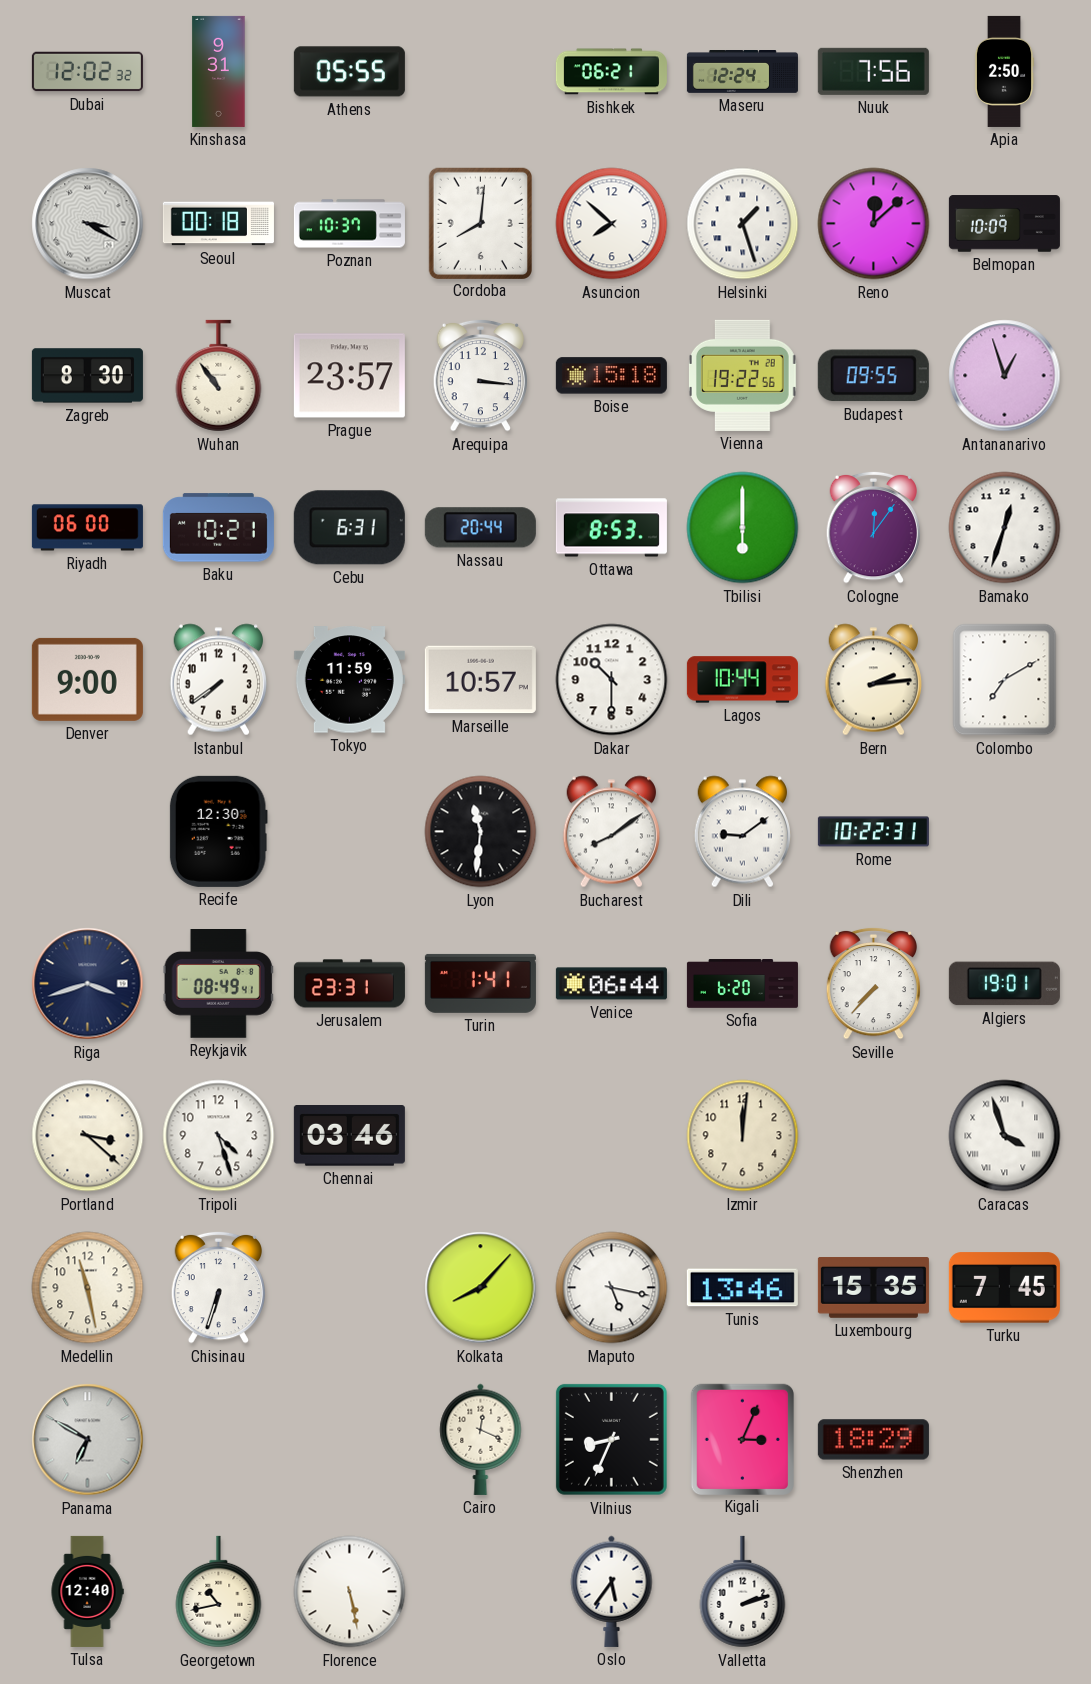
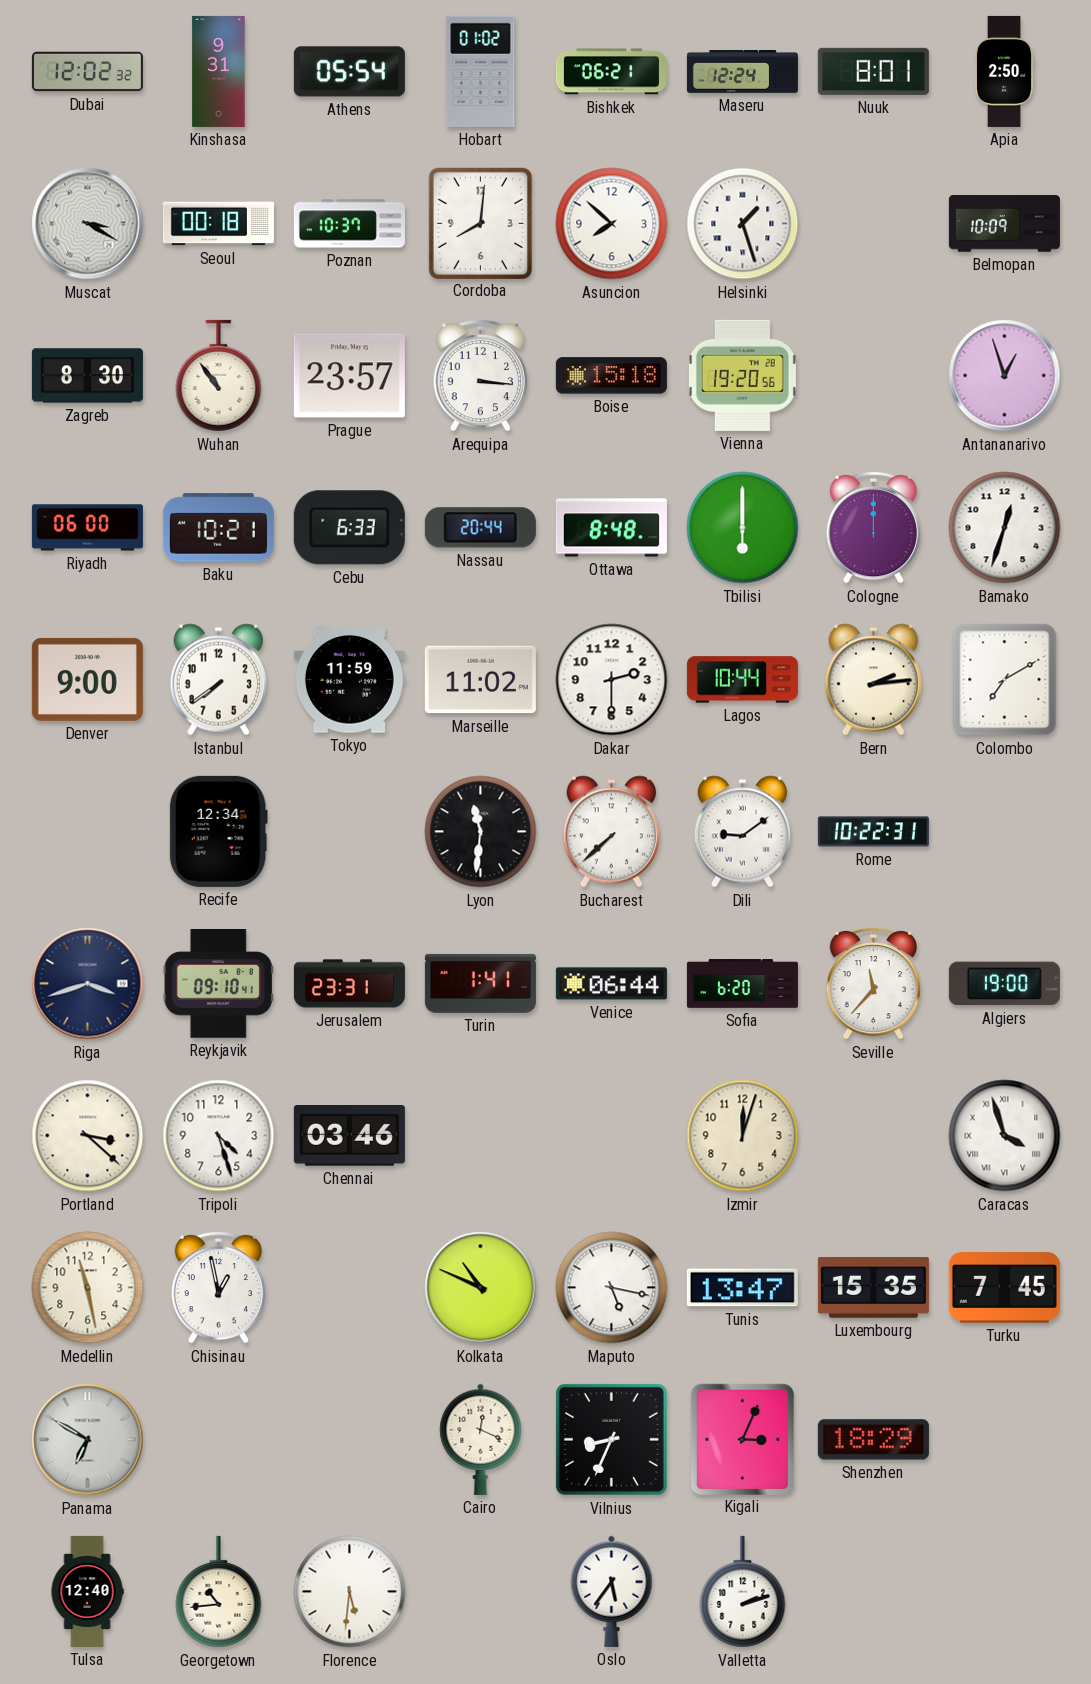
Athens: 05:55 -> 05:54 (349, 72)
Hobart: none -> 01:02 (481, 71)
Nuuk: 7:56 -> 8:01 (873, 71)
Reno: 12:08 -> none (874, 224)
Vienna: 19:22 -> 19:20 (742, 375)
Budapest: 09:55 -> none (873, 376)
Cebu: 6:31 -> 6:33 (349, 528)
Ottawa: 8:53 -> 8:48 (611, 528)
Cologne: 12:06 -> 12:00 (873, 527)
Marseille: 10:57 -> 11:02 (480, 680)
Dakar: 10:30 -> 2:30 (612, 680)
Recife: 12:30 -> 12:34 (218, 831)
Bucharest: 8:09 -> 7:38 (611, 832)
Reykjavik: 08:49 -> 09:10 (218, 984)
Seville: 7:37 -> 11:37 (873, 983)
Algiers: 19:01 -> 19:00 (1004, 984)
Izmir: 12:01 -> 12:03 (743, 1136)
Chisinau: 6:33 -> 12:58 (218, 1287)
Kolkata: 8:07 -> 10:49 (481, 1288)
Tunis: 13:46 -> 13:47 (742, 1288)
Georgetown: 10:43 -> 10:44 (219, 1592)
Florence: 5:28 -> 5:31 (350, 1592)
